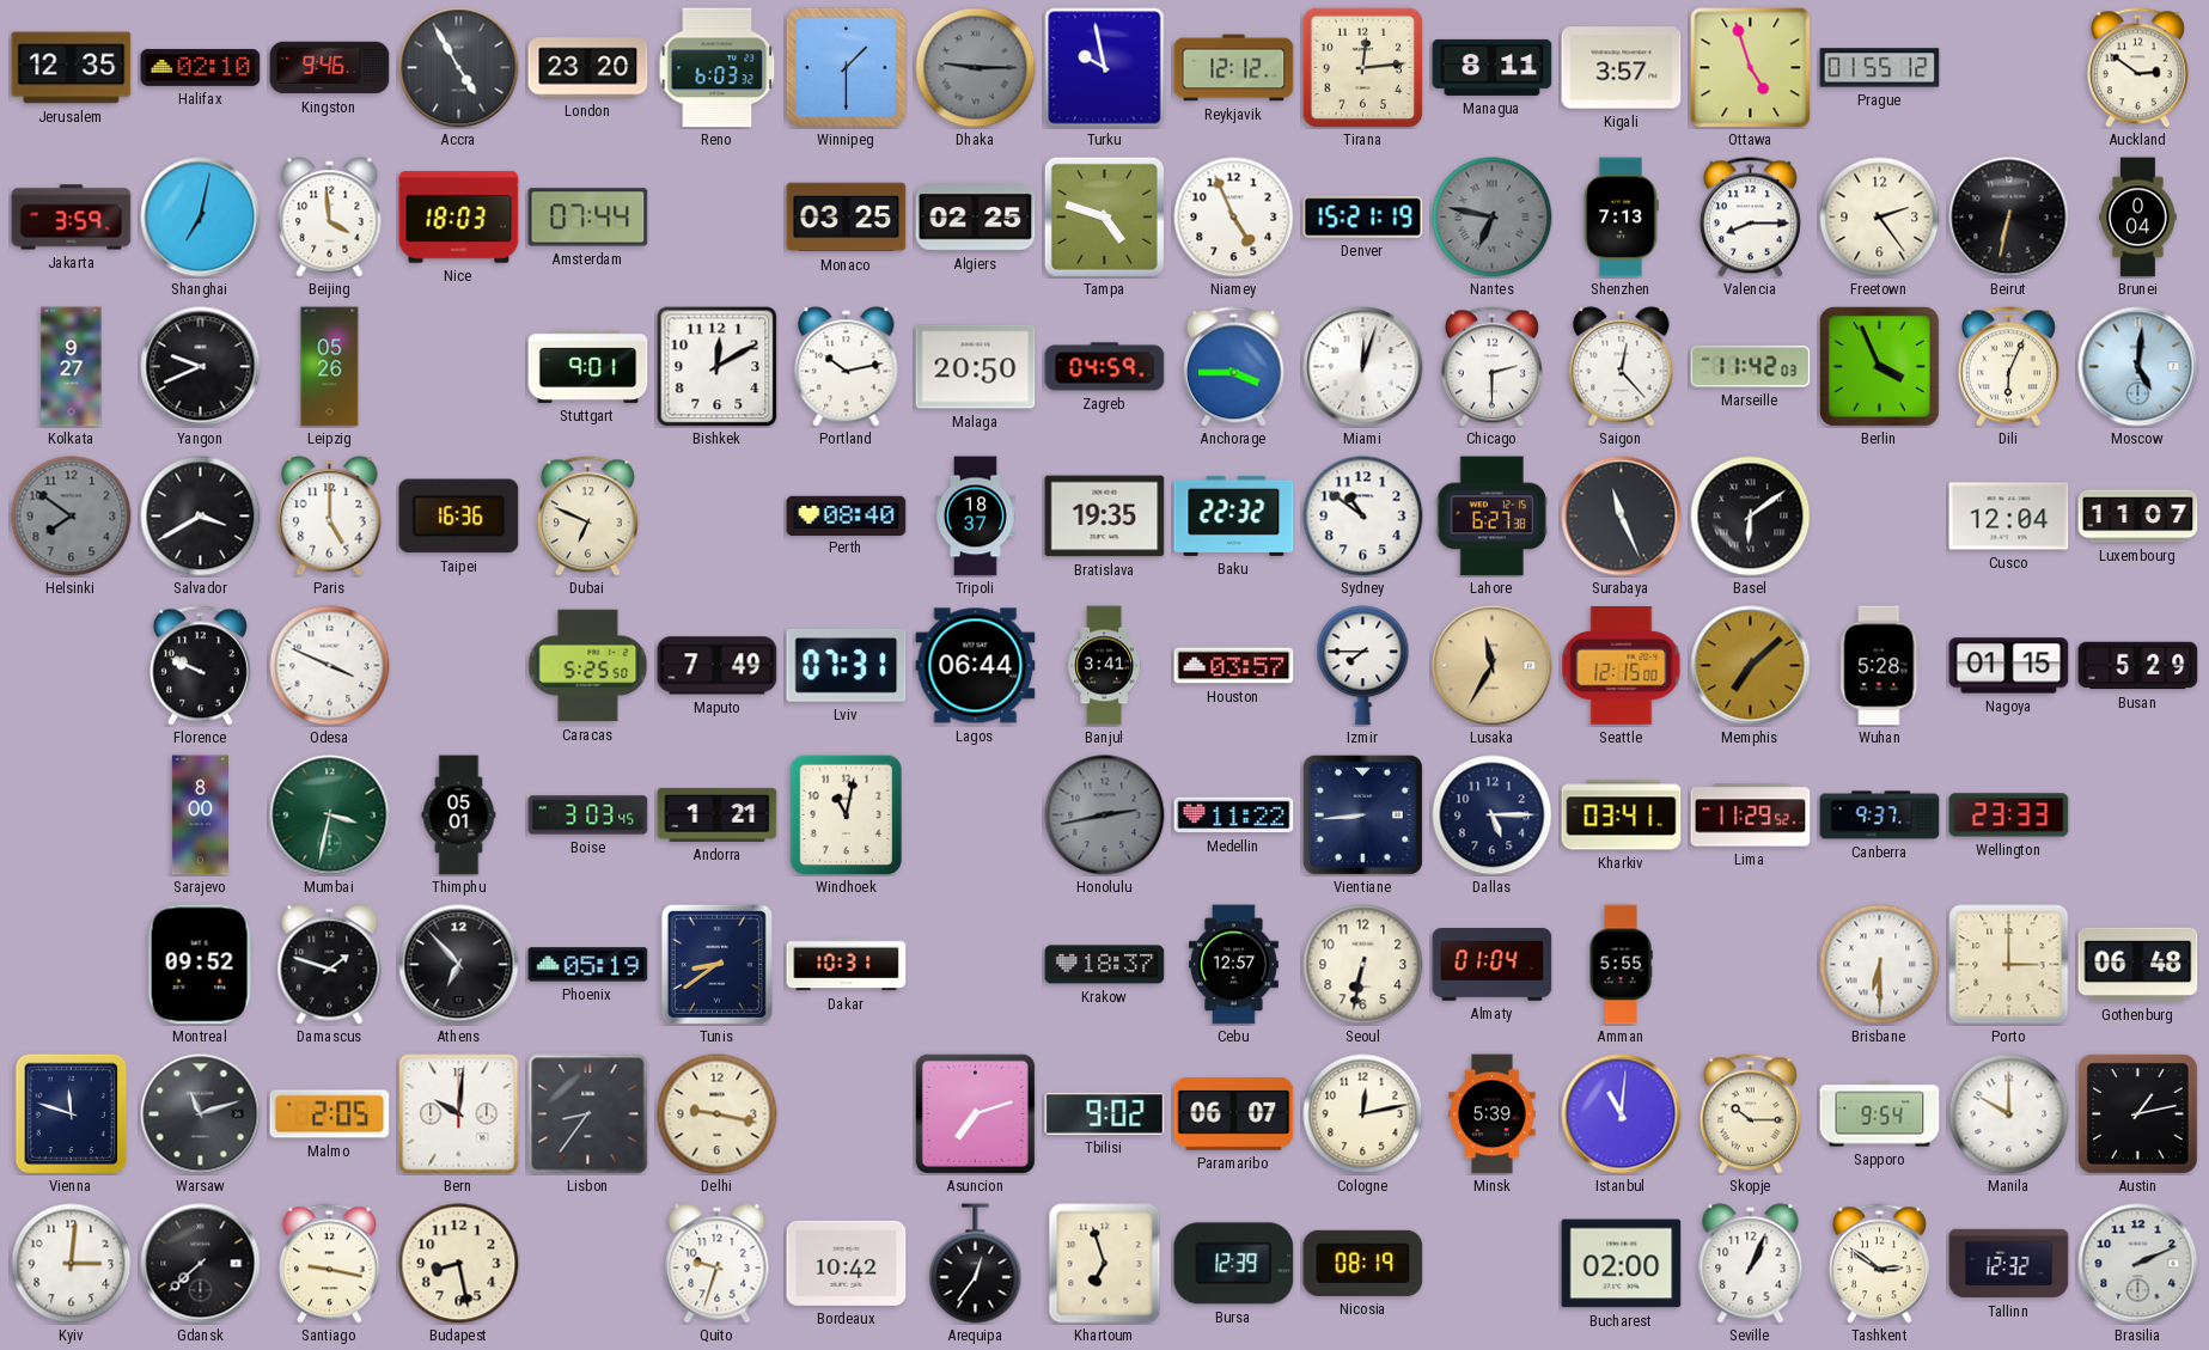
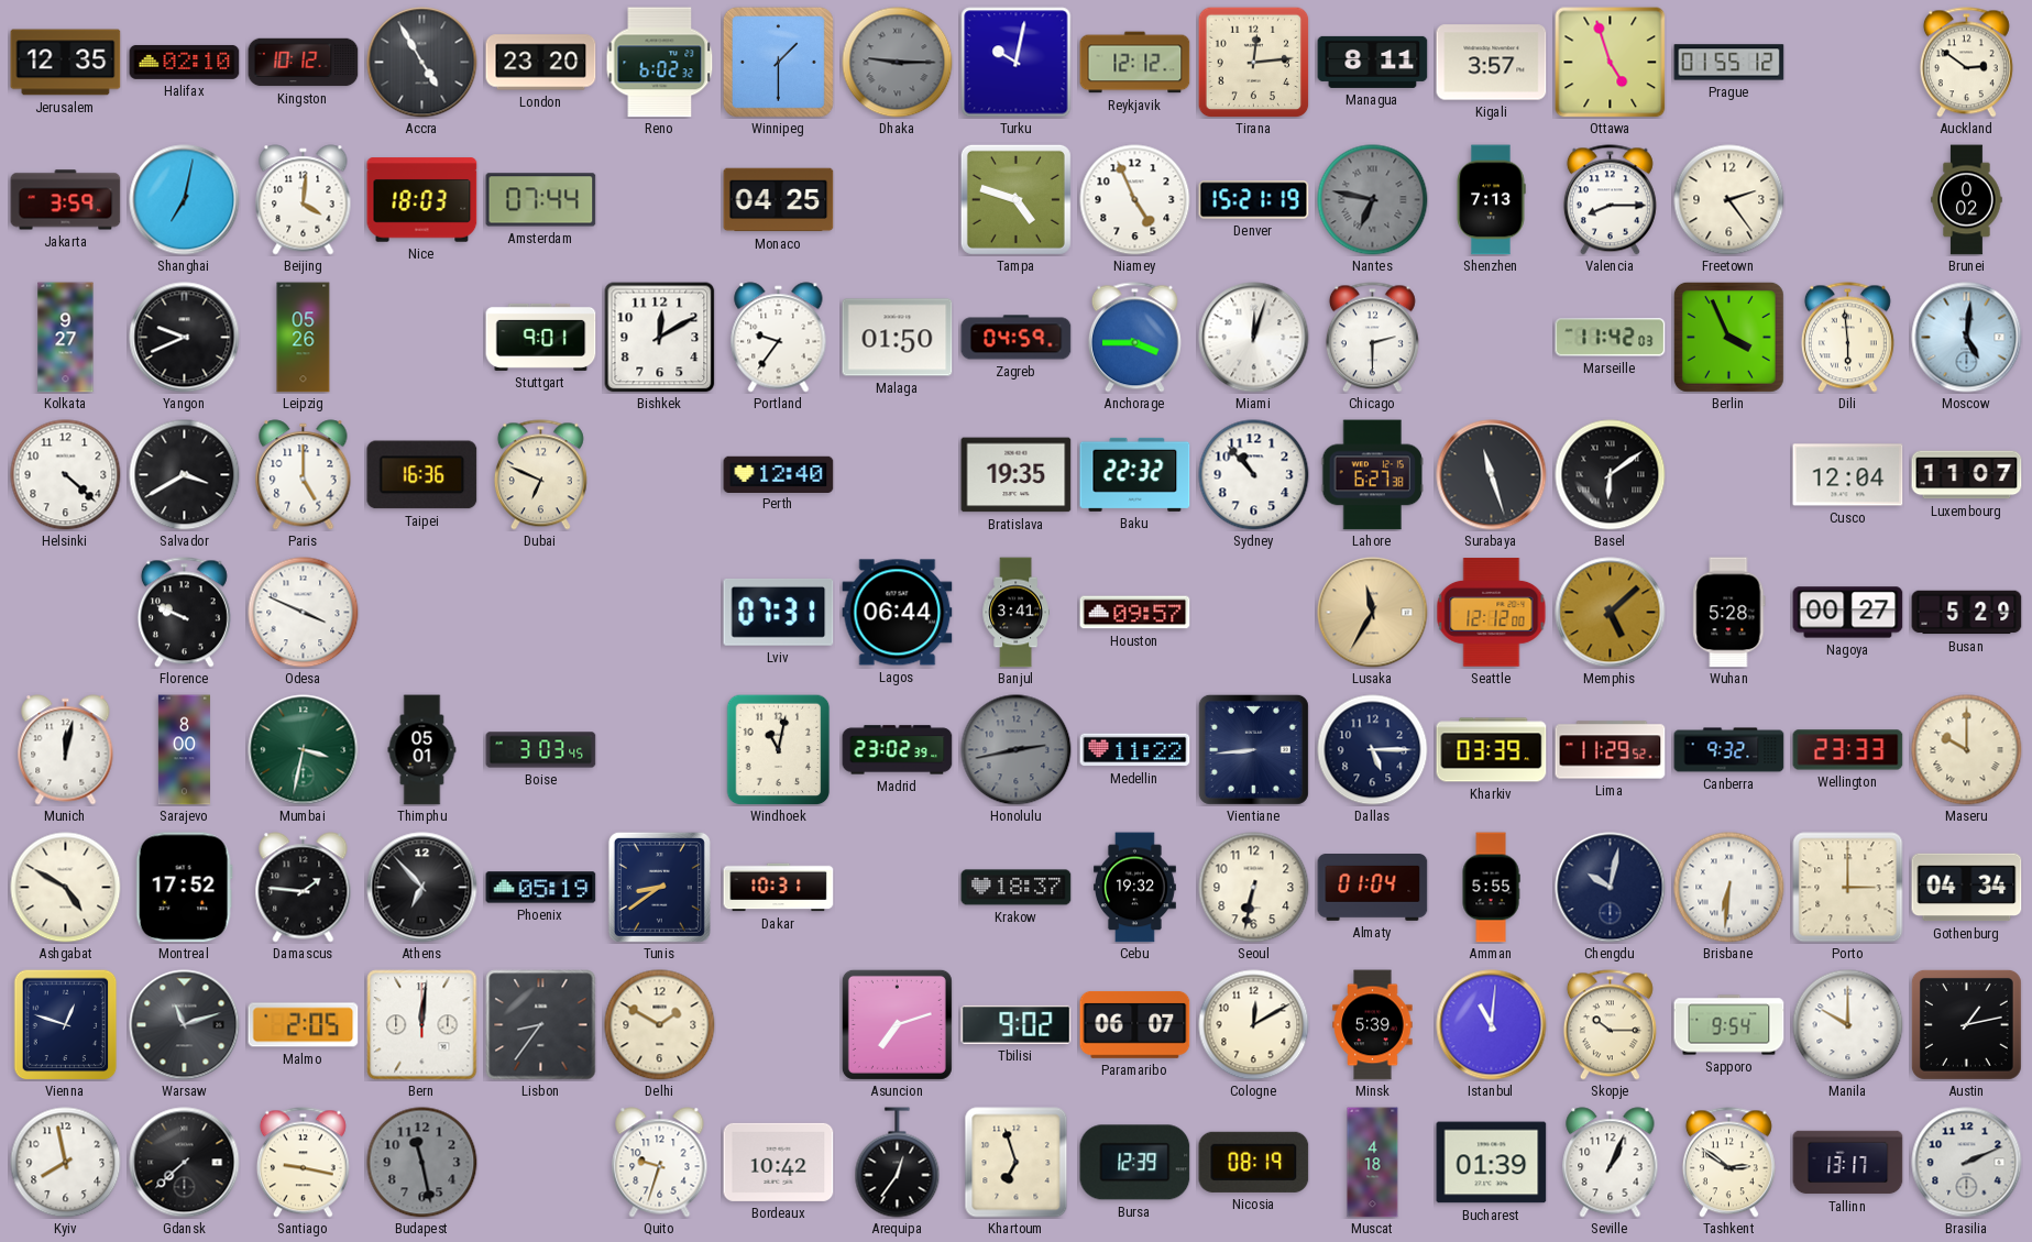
Kingston: 9:46 -> 10:12 (304, 63)
Reno: 6:03 -> 6:02 (660, 63)
Turku: 9:58 -> 10:02 (1017, 63)
Beijing: 3:59 -> 4:01 (304, 200)
Monaco: 03:25 -> 04:25 (779, 200)
Algiers: 02:25 -> none (976, 218)
Beirut: 6:32 -> none (2009, 218)
Brunei: 0:04 -> 0:02 (1967, 200)
Portland: 10:13 -> 9:36 (779, 338)
Malaga: 20:50 -> 01:50 (898, 338)
Saigon: 12:23 -> none (1622, 367)
Dili: 6:04 -> 5:59 (1847, 338)
Helsinki: 7:51 -> 4:22 (66, 475)
Helsinki dial: grey -> white (66, 475)
Perth: 08:40 -> 12:40 (779, 474)
Tripoli: 18:37 -> none (976, 517)
Sydney: 10:51 -> 10:53 (1254, 475)
Surabaya: 11:26 -> 11:27 (1492, 475)
Caracas: 5:25 -> none (588, 666)
Maputo: 7:49 -> none (718, 666)
Houston: 03:57 -> 09:57 (1135, 613)
Izmir: 7:45 -> none (1363, 666)
Seattle: 12:15 -> 12:12 (1492, 613)
Memphis: 7:08 -> 5:08 (1611, 613)
Nagoya: 01:15 -> 00:27 (1848, 613)
Munich: none -> 12:02 (66, 750)
Andorra: 1:21 -> none (718, 814)
Madrid: none -> 23:02 (898, 750)
Kharkiv: 03:41 -> 03:39 (1492, 750)
Canberra: 9:37 -> 9:32 (1729, 750)
Maseru: none -> 10:00 (1967, 750)
Ashgabat: none -> 4:50 (66, 888)
Montreal: 09:52 -> 17:52 (184, 888)
Damascus: 1:48 -> 1:46 (304, 888)
Cebu: 12:57 -> 19:32 (1134, 888)
Chengdu: none -> 10:02 (1611, 888)
Brisbane: 6:30 -> 6:31 (1729, 888)
Gothenburg: 06:48 -> 04:34 (1967, 888)
Vienna: 11:48 -> 12:48 (66, 1024)
Bern: 10:01 -> 12:01 (422, 1025)
Delhi: 9:17 -> 1:50 (660, 1025)
Cologne: 12:13 -> 12:10 (1254, 1025)
Kyiv: 3:01 -> 7:58 (66, 1163)
Budapest: 8:28 -> 11:28 (422, 1163)
Budapest dial: cream -> grey (422, 1163)
Muscat: none -> 4:18 (1373, 1163)
Bucharest: 02:00 -> 01:39 (1492, 1163)
Tallinn: 12:32 -> 13:17 (1848, 1163)
